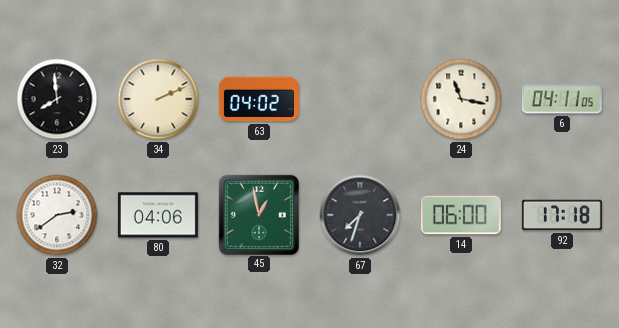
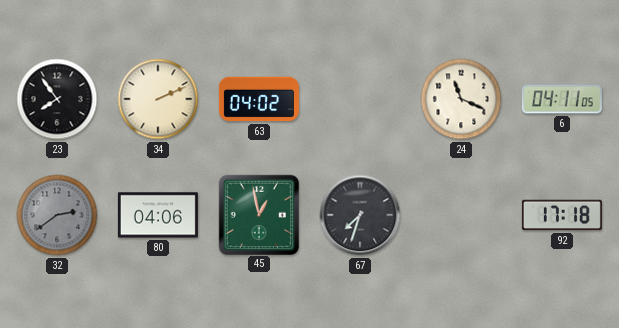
23: 7:59 -> 7:54 (57, 99)
24: 11:17 -> 11:19 (461, 99)
32 dial: white -> grey (57, 215)
14: 06:00 -> none (461, 215)
